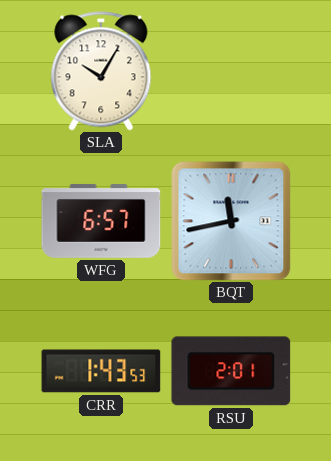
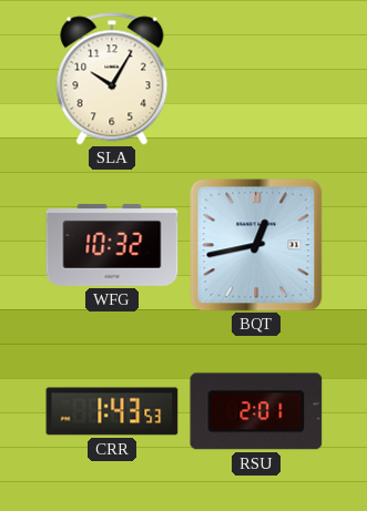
WFG: 6:57 -> 10:32 (112, 245)
BQT: 11:43 -> 12:43 (256, 245)
